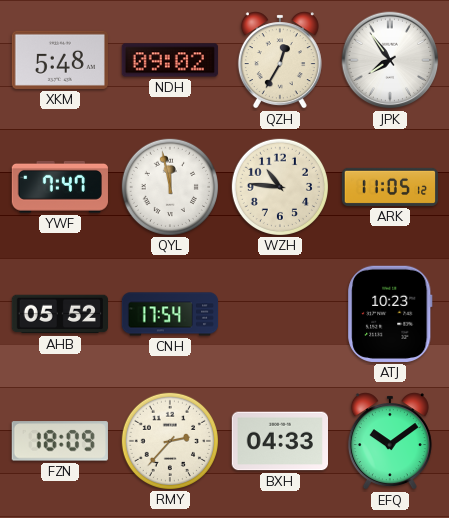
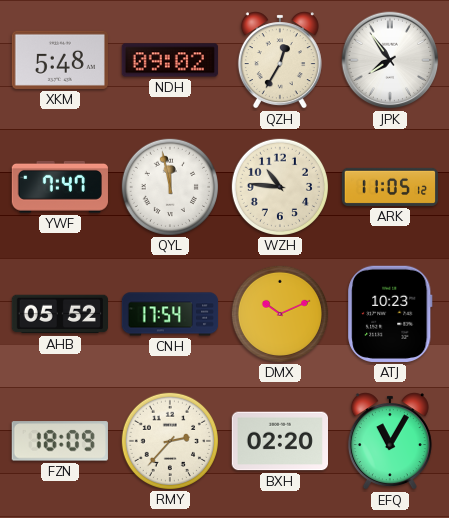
DMX: none -> 10:11 (279, 313)
BXH: 04:33 -> 02:20 (279, 441)
EFQ: 10:09 -> 11:05 (390, 441)
